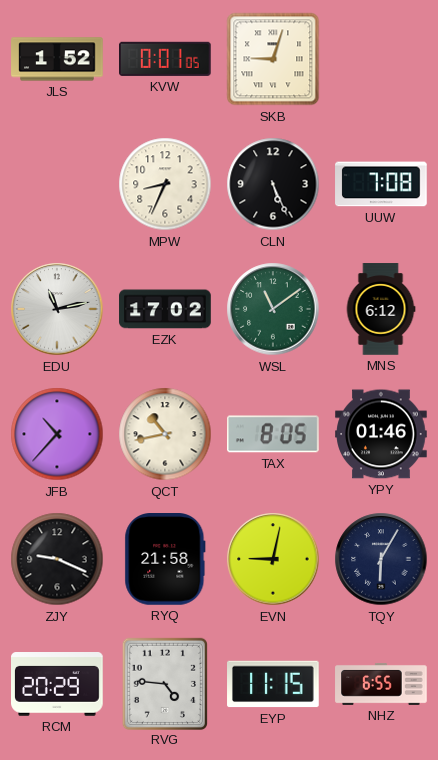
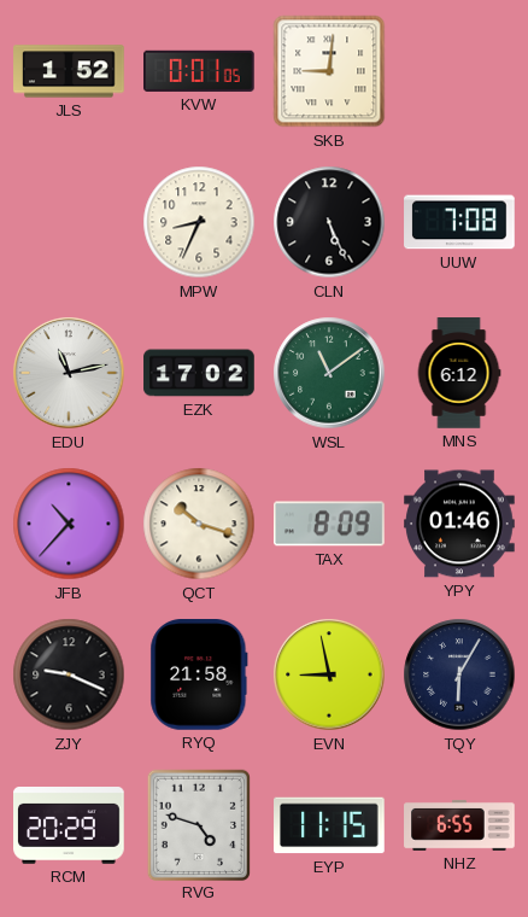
SKB: 9:03 -> 9:01 (329, 71)
QCT: 10:43 -> 10:18 (199, 524)
TAX: 8:05 -> 8:09 (330, 524)
EVN: 9:02 -> 8:58 (329, 674)
RVG: 4:46 -> 4:48 (198, 824)
